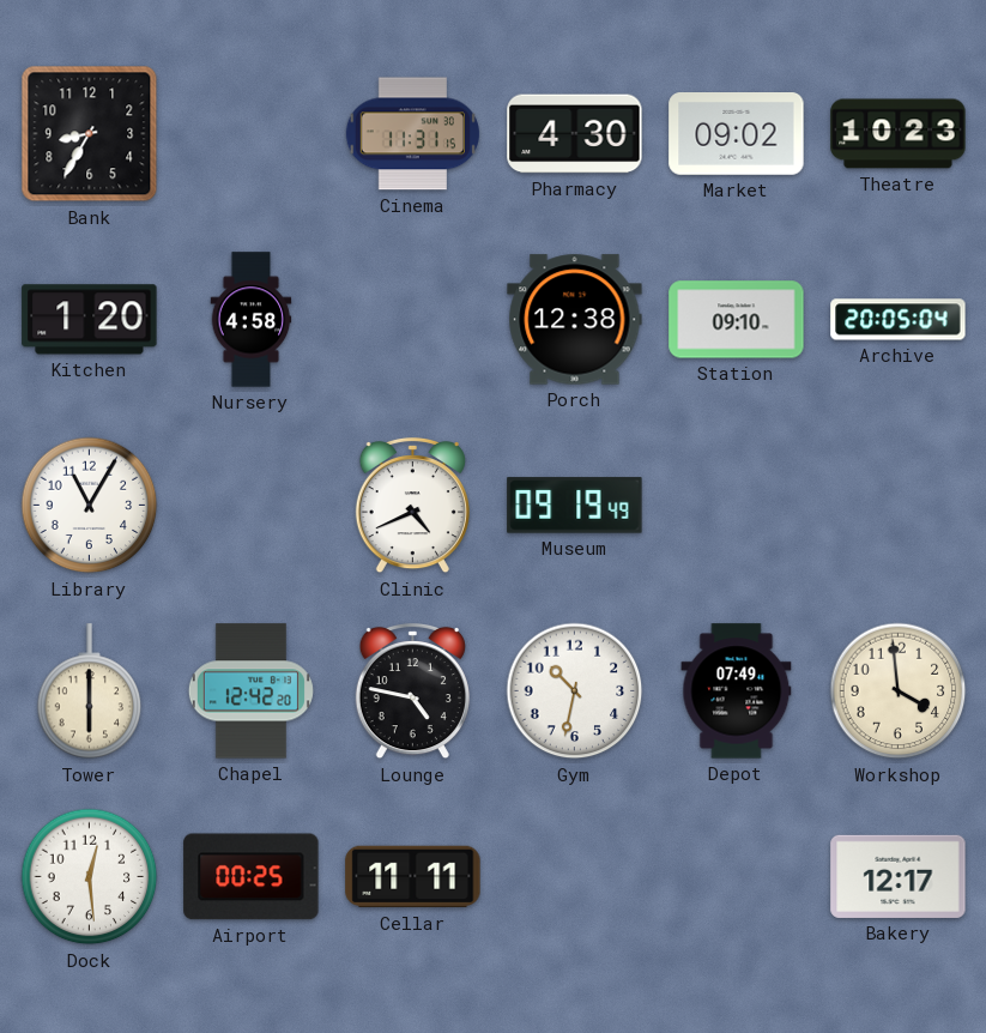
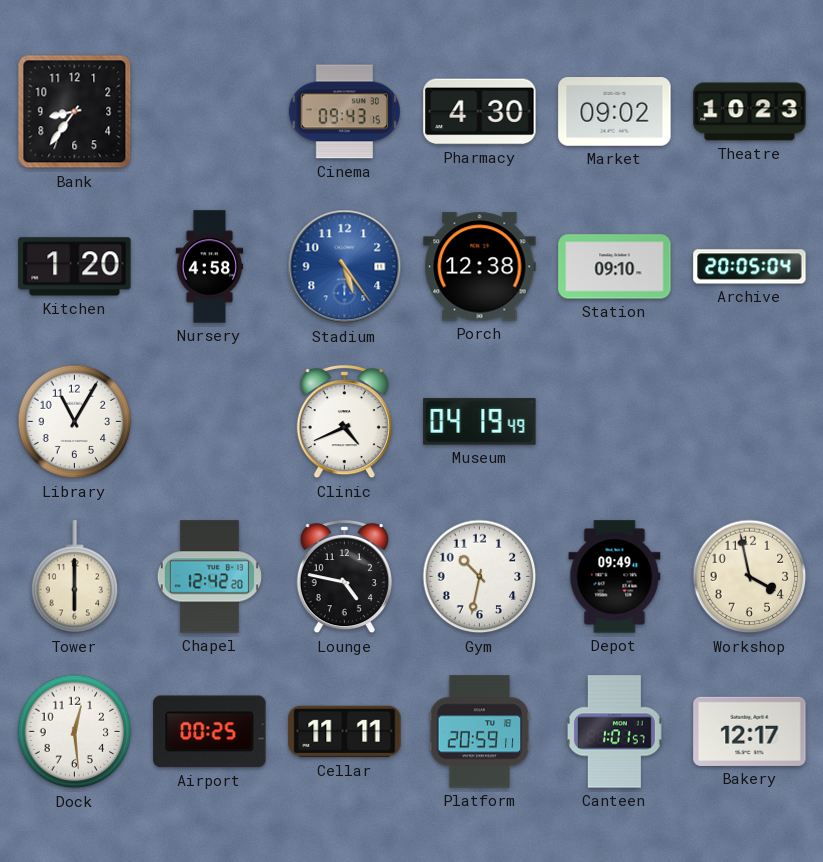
Bank: 8:35 -> 8:36 (75, 112)
Cinema: 11:31 -> 09:43 (344, 112)
Stadium: none -> 5:24 (345, 267)
Museum: 09:19 -> 04:19 (480, 422)
Depot: 07:49 -> 09:49 (615, 577)
Workshop: 3:59 -> 3:58 (750, 577)
Platform: none -> 20:59 (480, 732)
Canteen: none -> 1:01 (614, 732)
